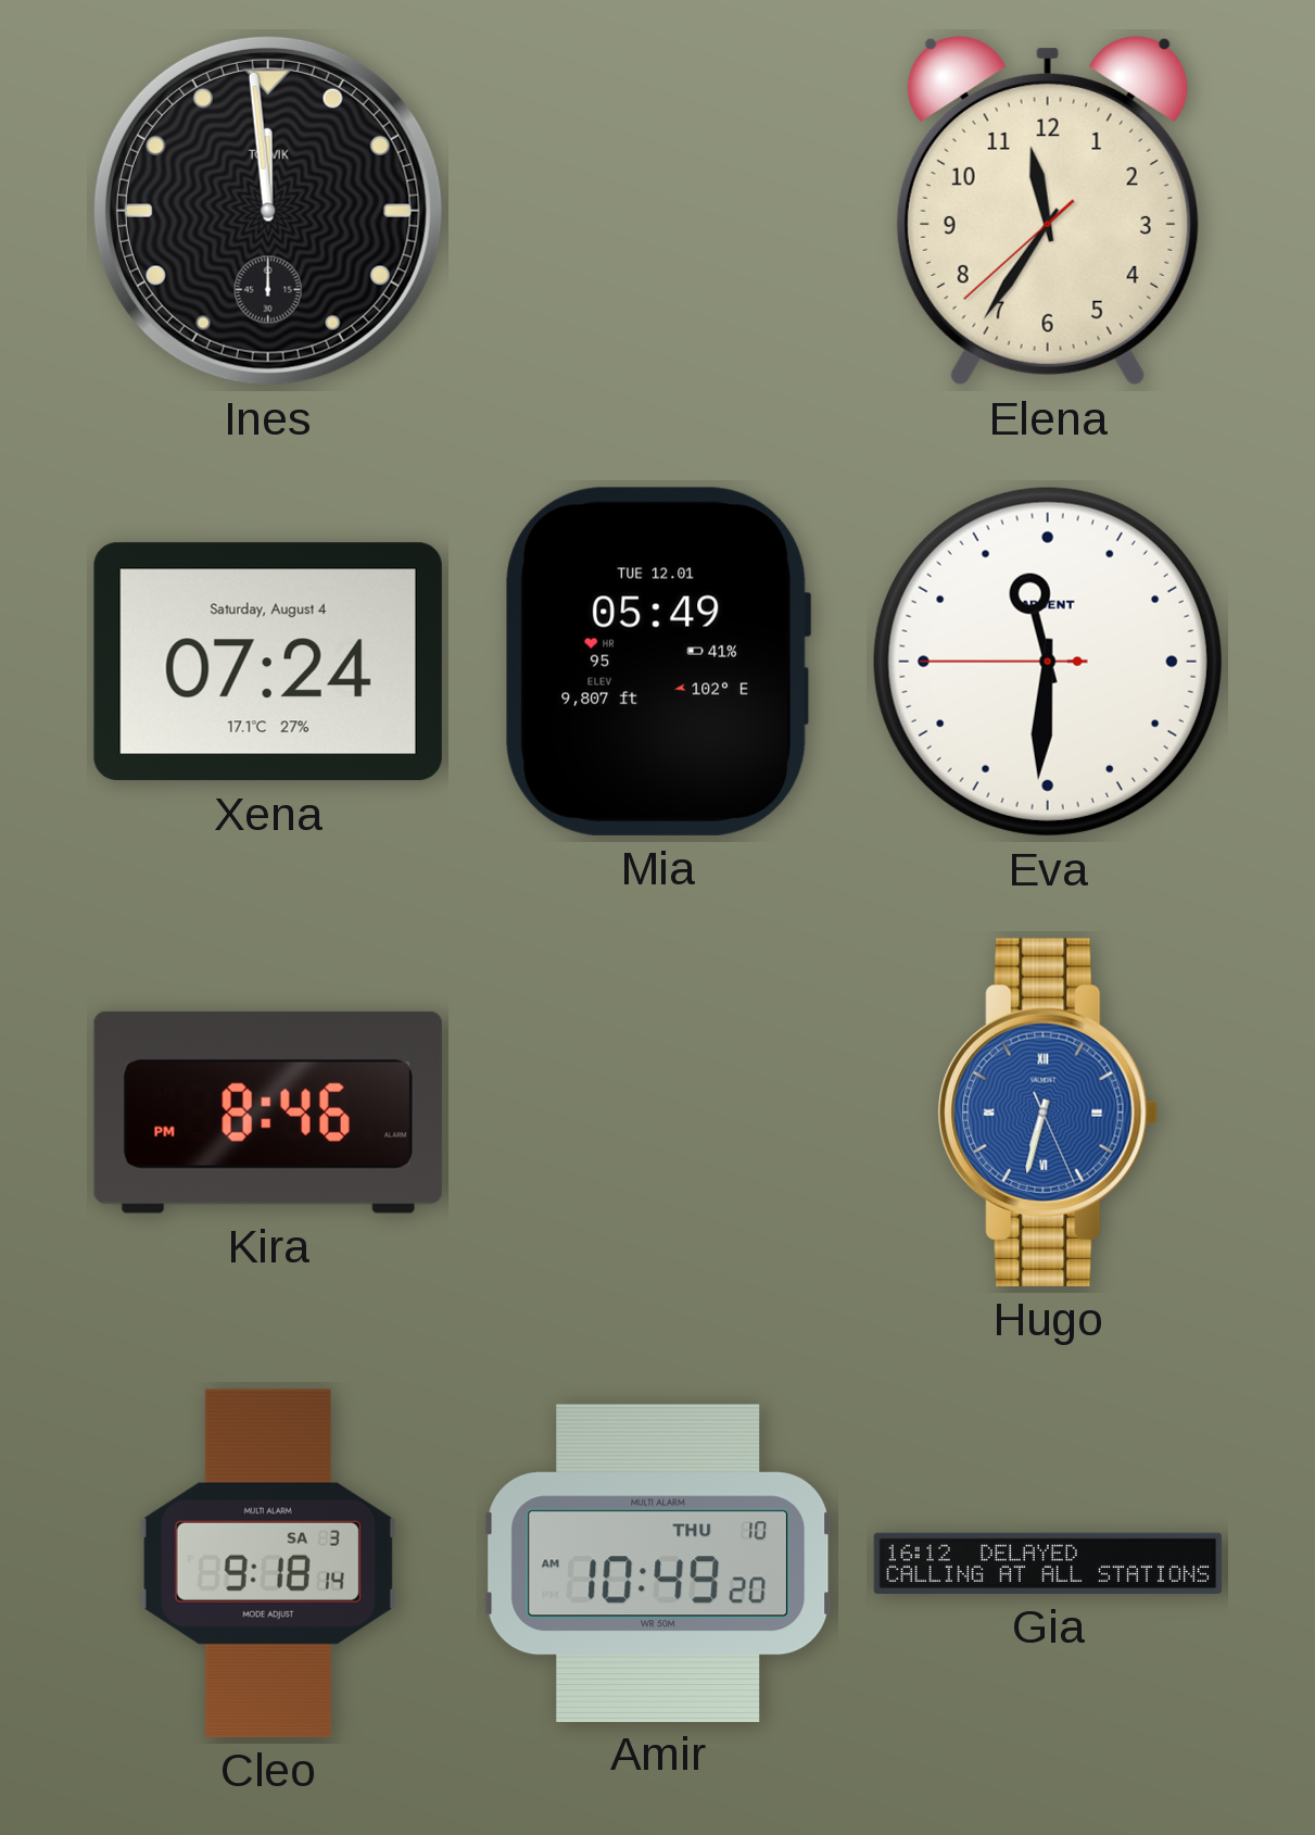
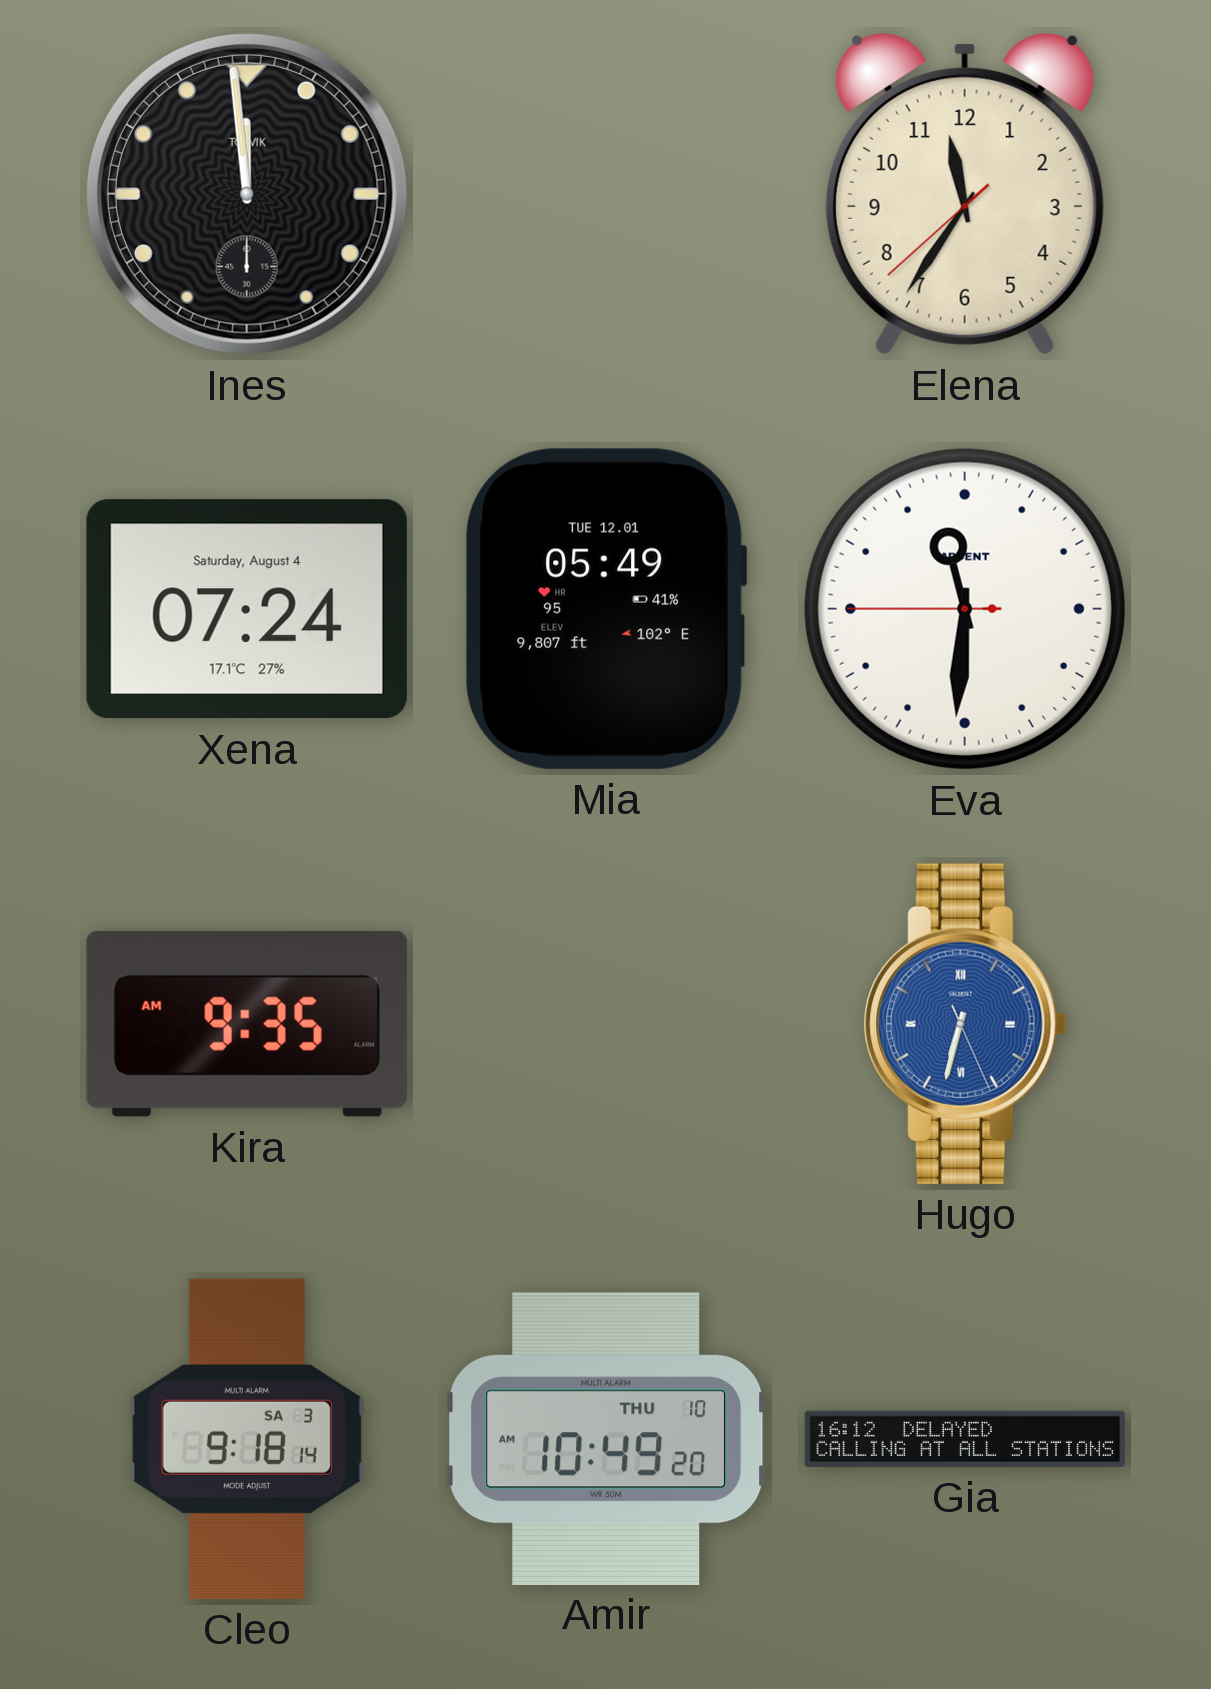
Kira: 8:46 -> 9:35 (247, 1024)
